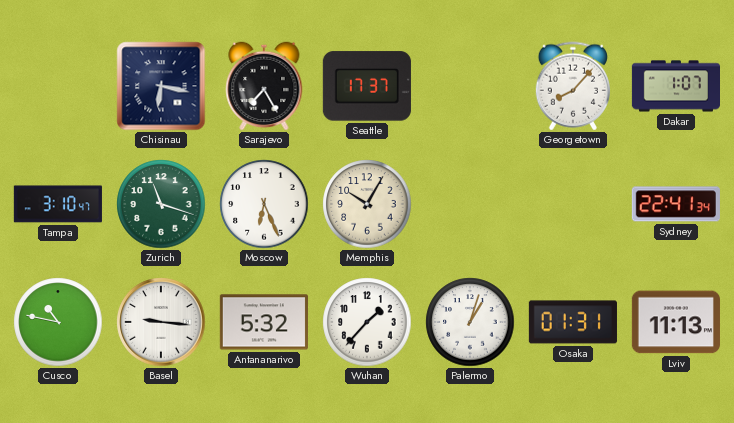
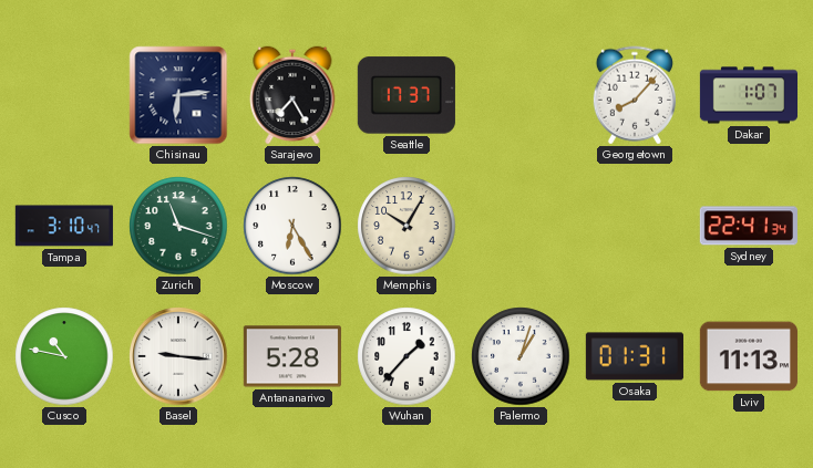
Chisinau: 6:17 -> 6:14 (178, 95)
Moscow: 6:26 -> 6:25 (292, 226)
Antananarivo: 5:32 -> 5:28 (292, 356)
